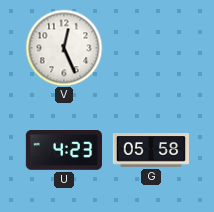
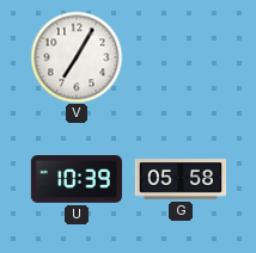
V: 12:26 -> 7:05 (77, 57)
U: 4:23 -> 10:39 (77, 180)
